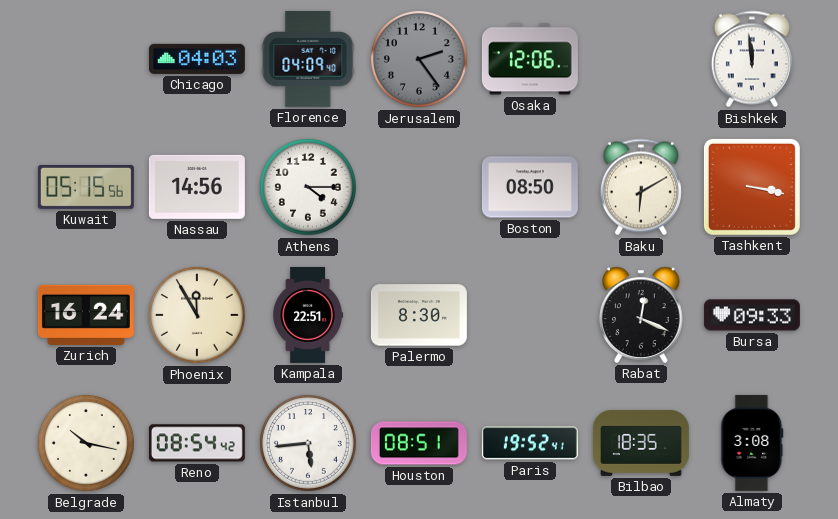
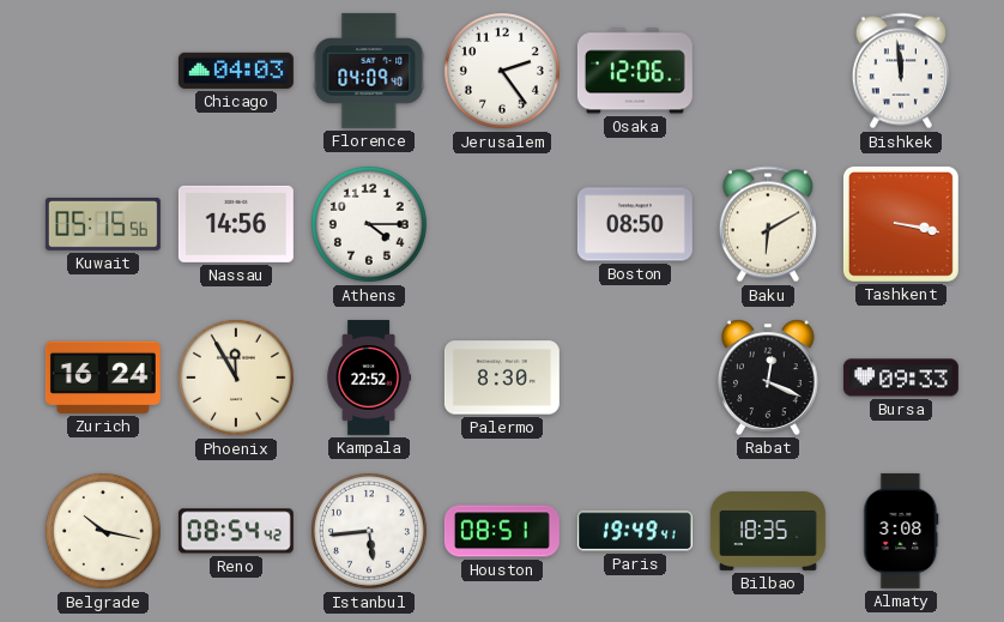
Jerusalem dial: grey -> white (502, 71)
Kampala: 22:51 -> 22:52 (369, 378)
Paris: 19:52 -> 19:49 (635, 531)
